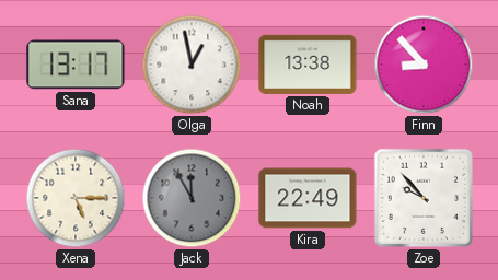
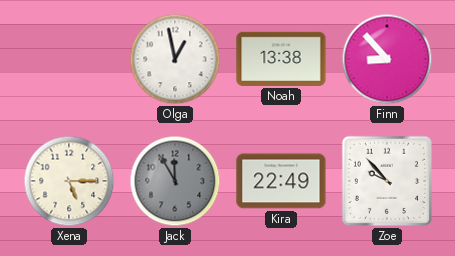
Sana: 13:17 -> none (76, 65)
